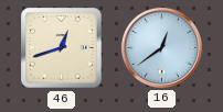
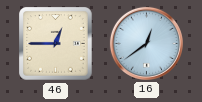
46: 12:42 -> 12:45 (56, 44)
